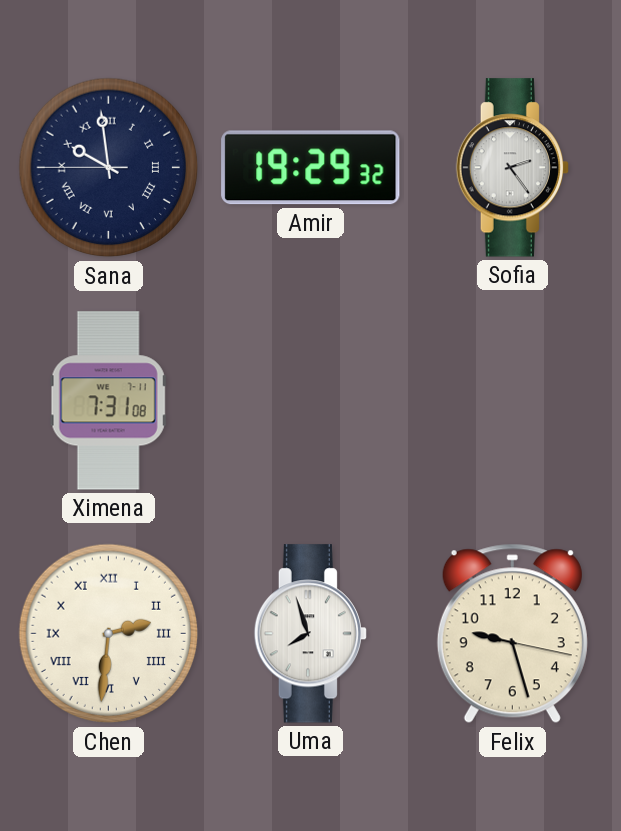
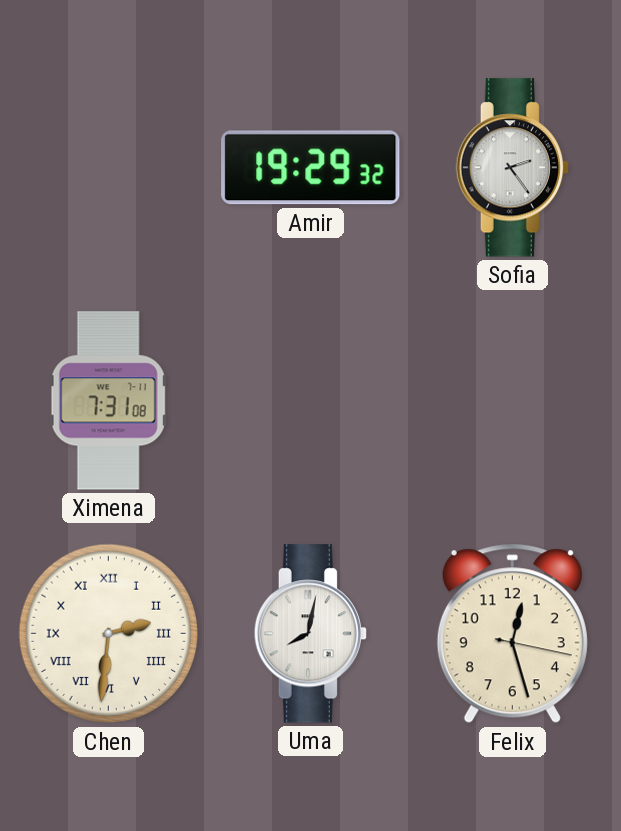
Sana: 9:58 -> none (109, 168)
Uma: 7:57 -> 8:02 (310, 634)
Felix: 9:27 -> 12:27 (512, 634)
